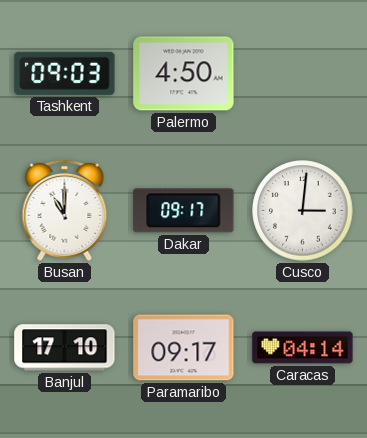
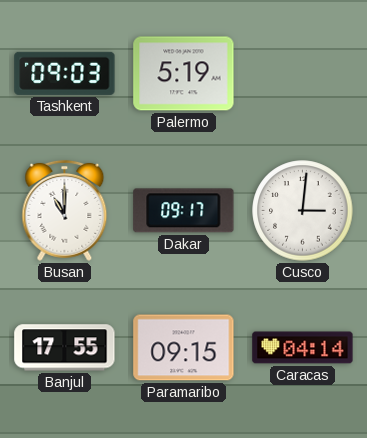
Palermo: 4:50 -> 5:19 (184, 74)
Banjul: 17:10 -> 17:55 (65, 348)
Paramaribo: 09:17 -> 09:15 (184, 348)
